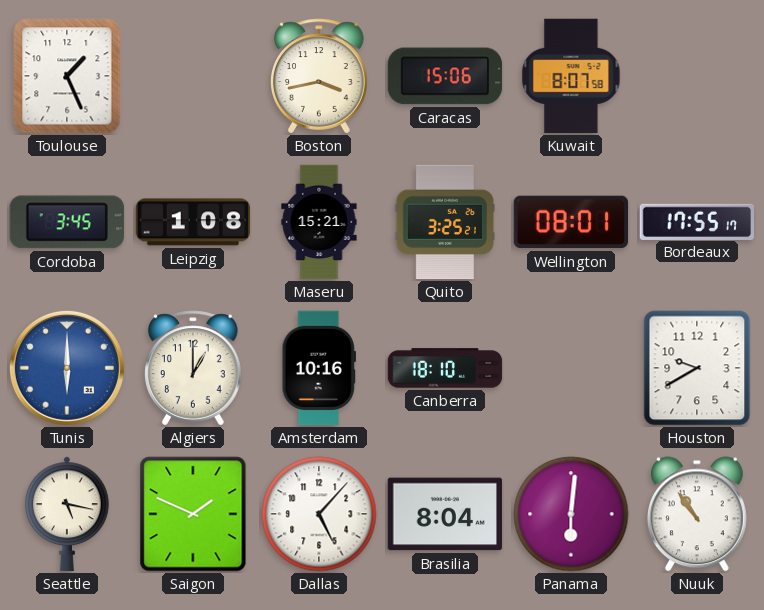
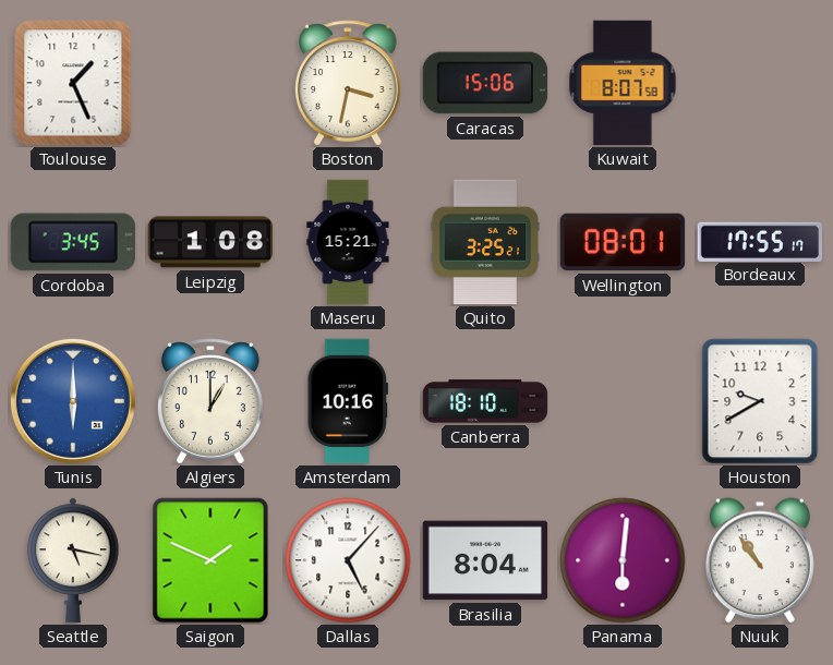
Boston: 3:43 -> 3:32 (349, 83)
